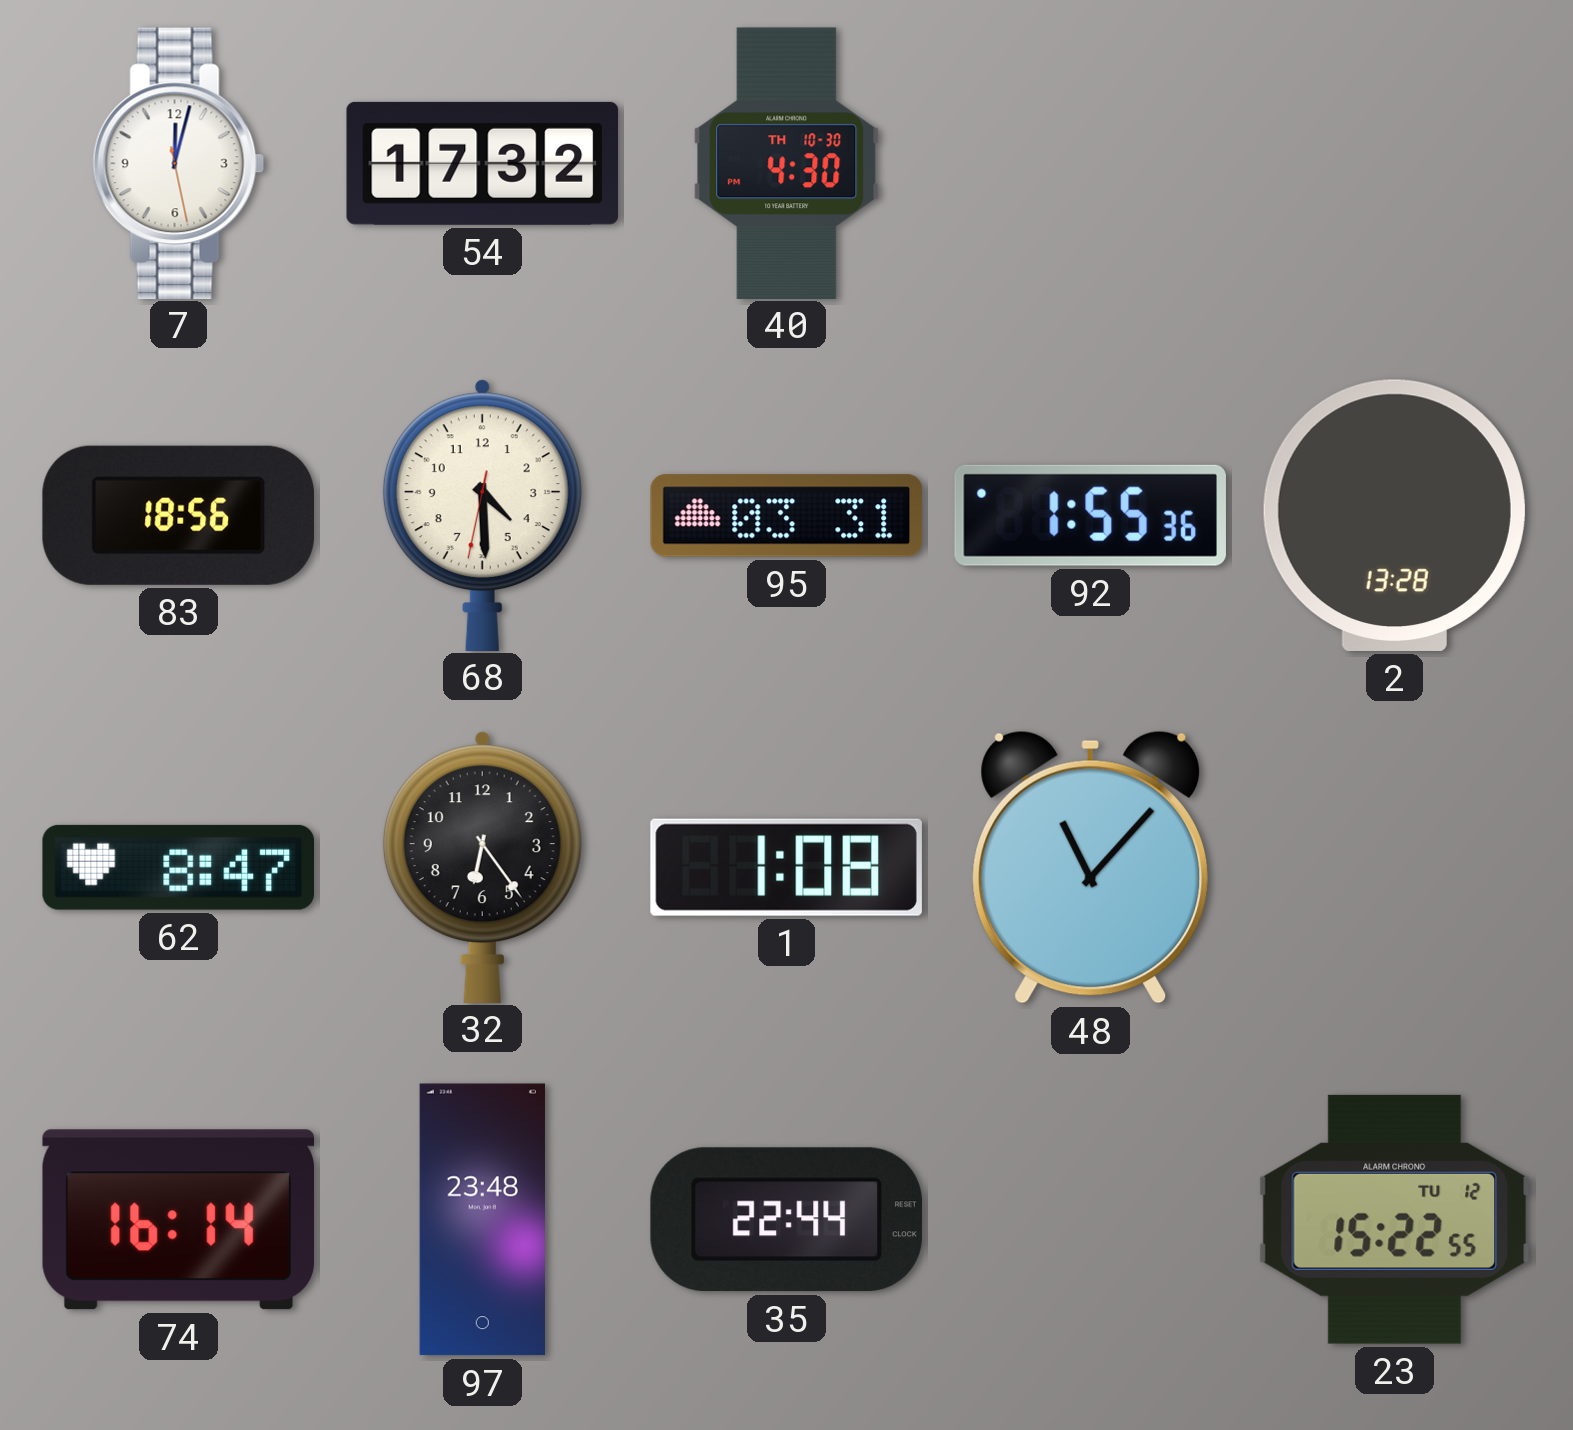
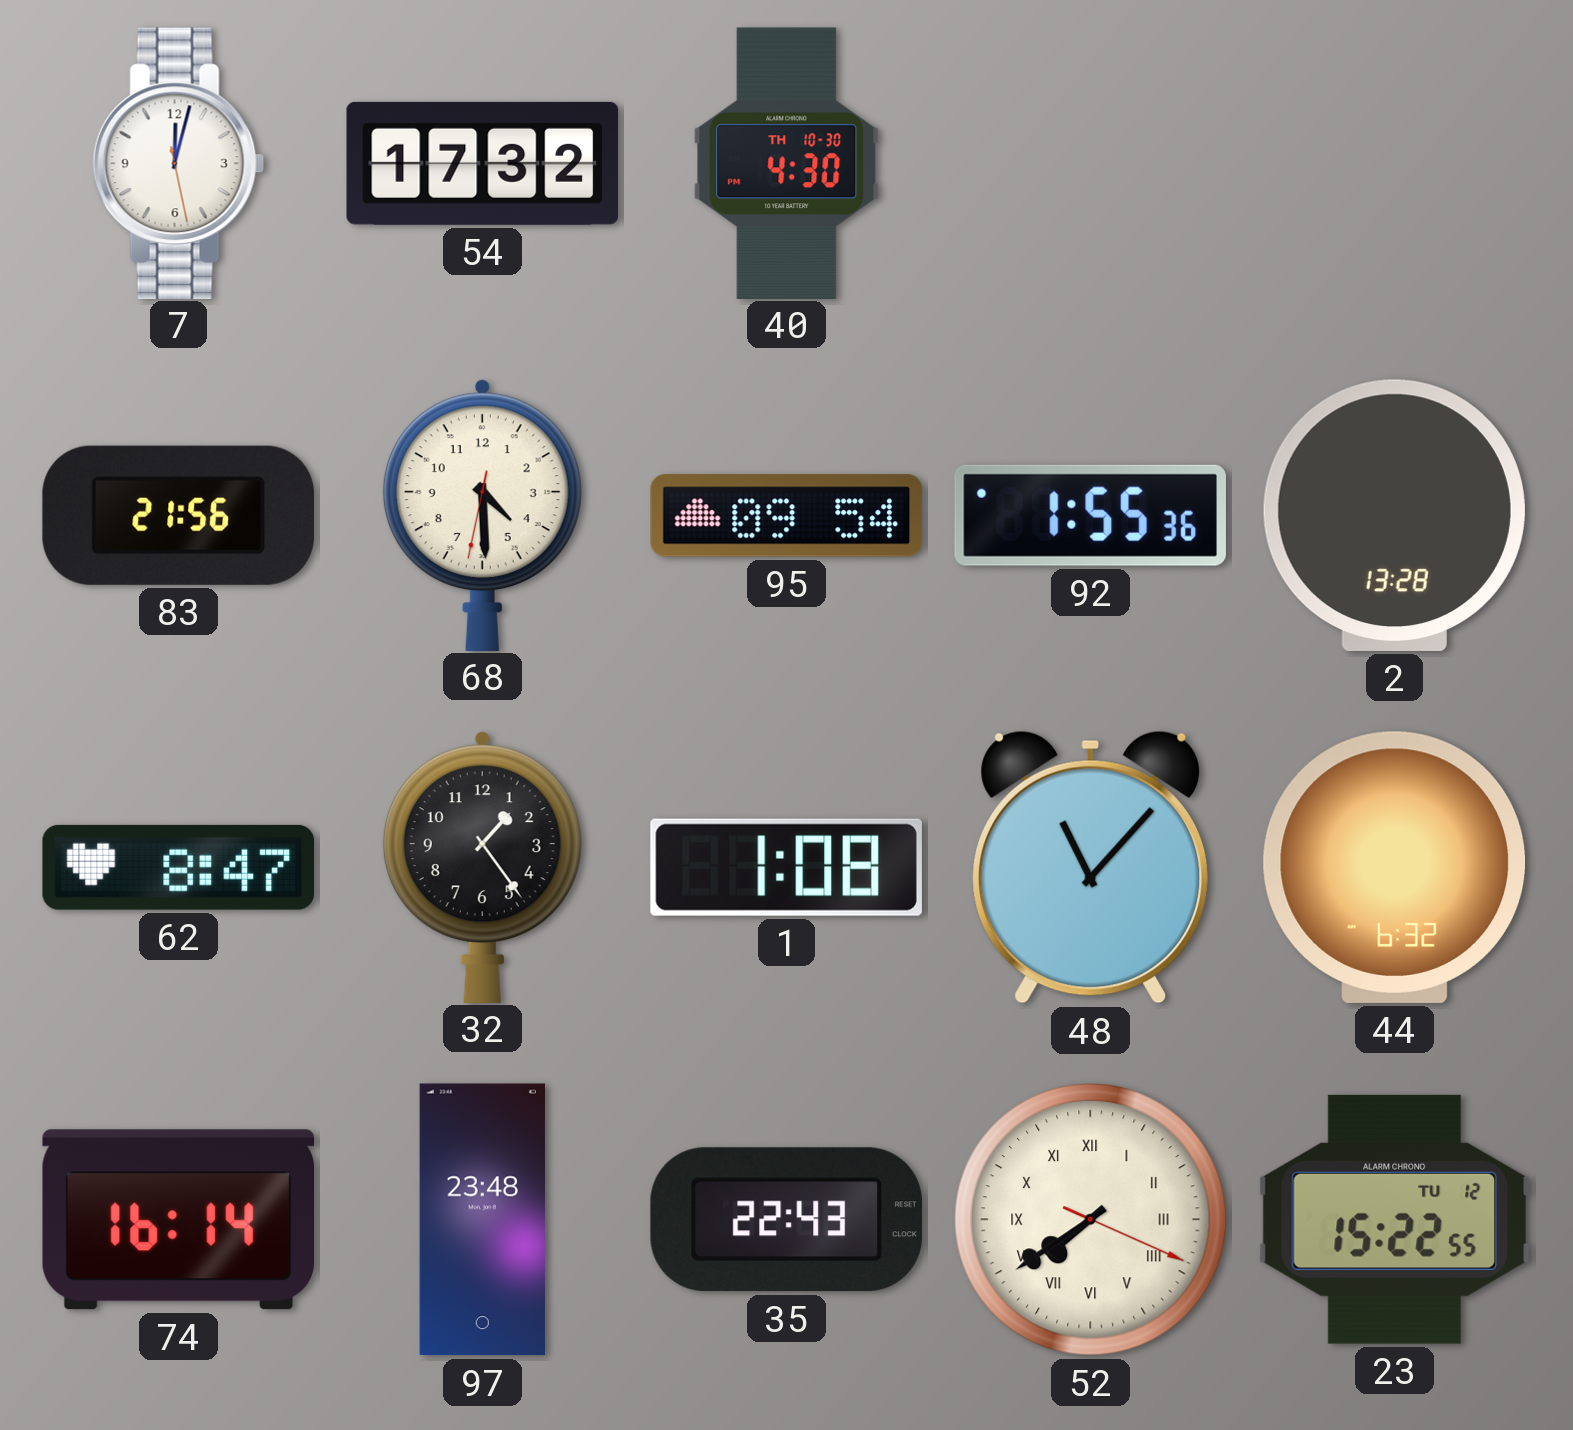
83: 18:56 -> 21:56 (178, 515)
95: 03:31 -> 09:54 (787, 516)
32: 6:24 -> 1:24 (482, 867)
44: none -> 6:32 (1394, 867)
35: 22:44 -> 22:43 (786, 1220)
52: none -> 7:39 (1091, 1220)
